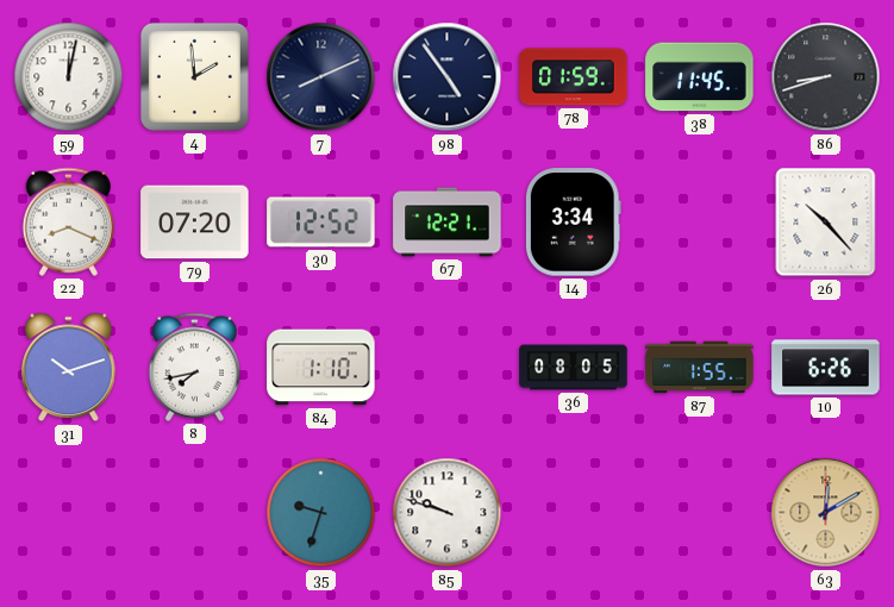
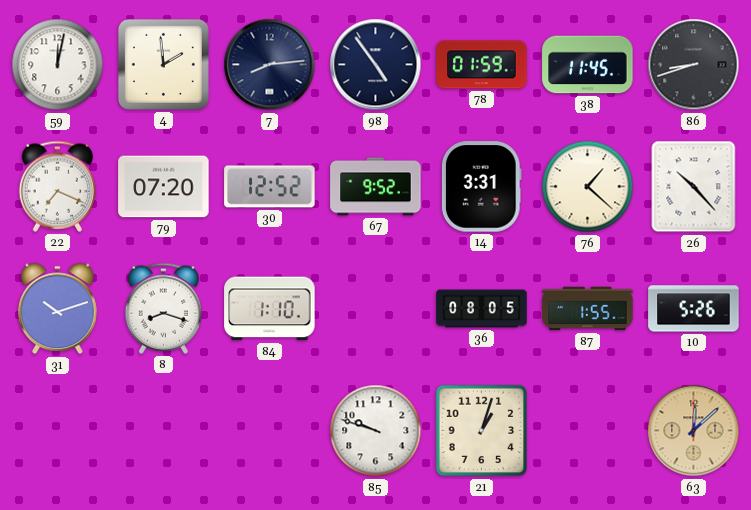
7: 8:11 -> 8:14 (270, 65)
22: 8:19 -> 7:19 (57, 186)
67: 12:21 -> 9:52 (376, 187)
14: 3:34 -> 3:31 (481, 187)
76: none -> 1:22 (588, 187)
8: 7:43 -> 8:18 (163, 308)
10: 6:26 -> 5:26 (694, 309)
35: 9:33 -> none (321, 513)
21: none -> 1:03 (482, 431)
63: 12:10 -> 12:08 (694, 431)
